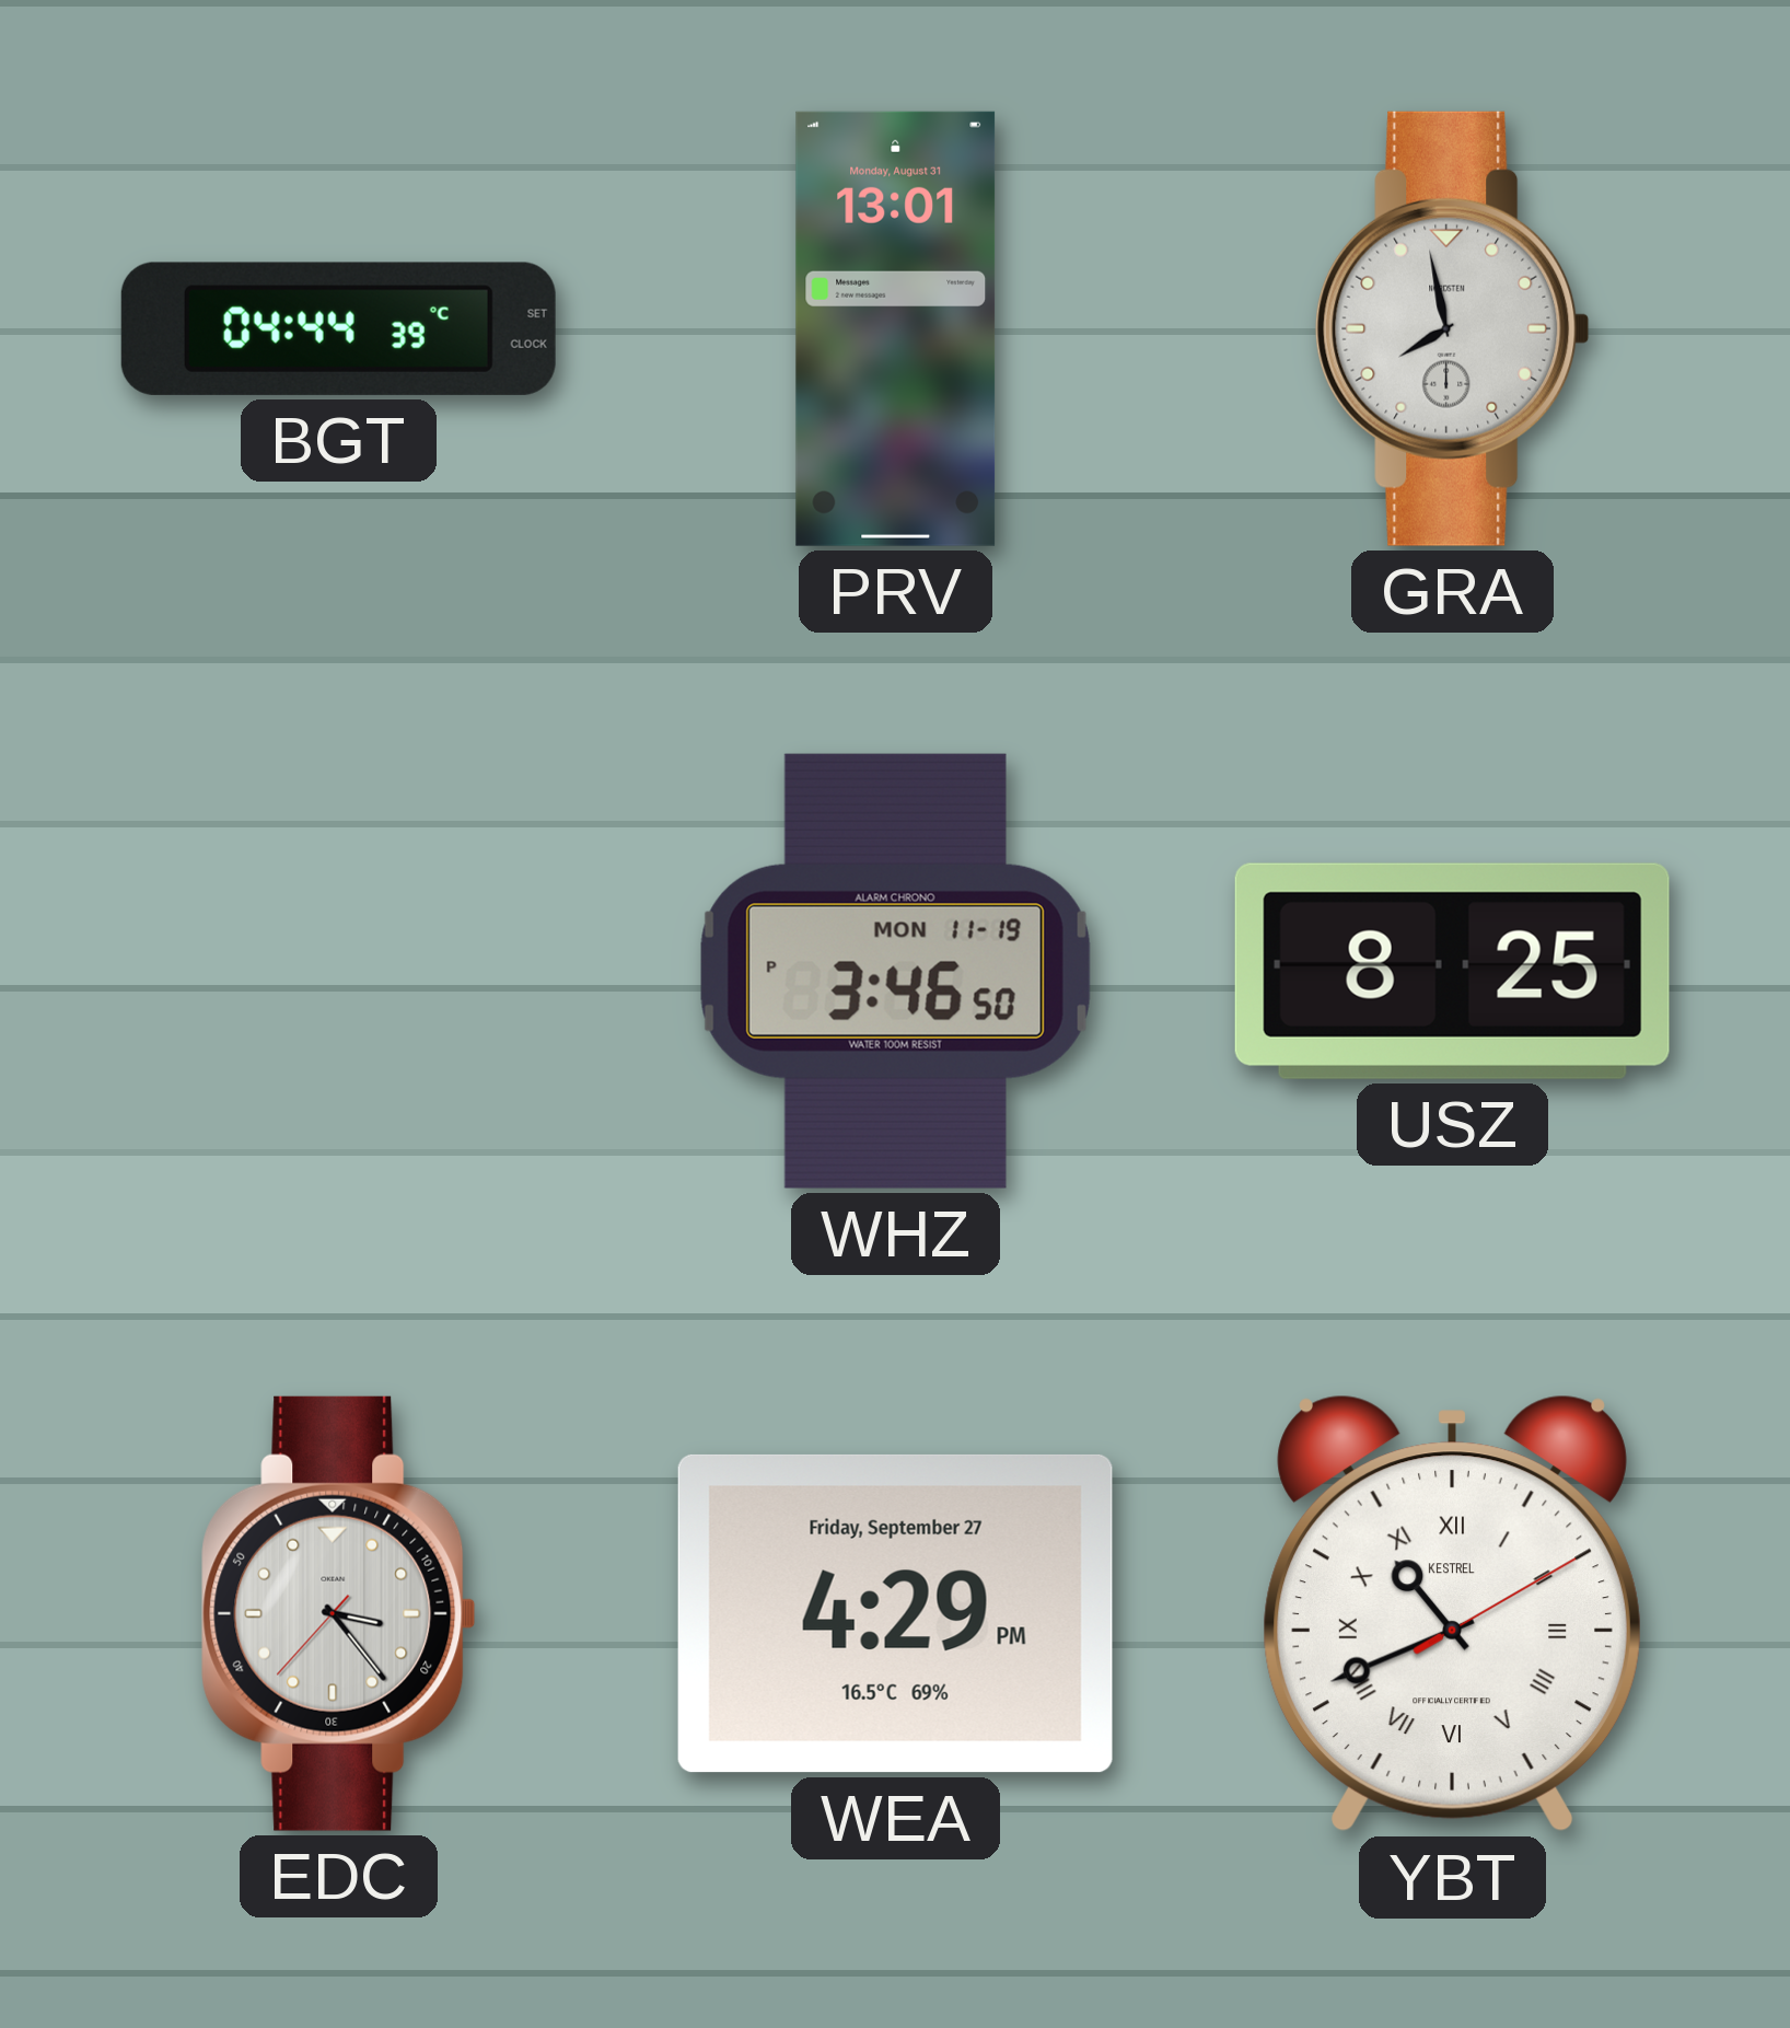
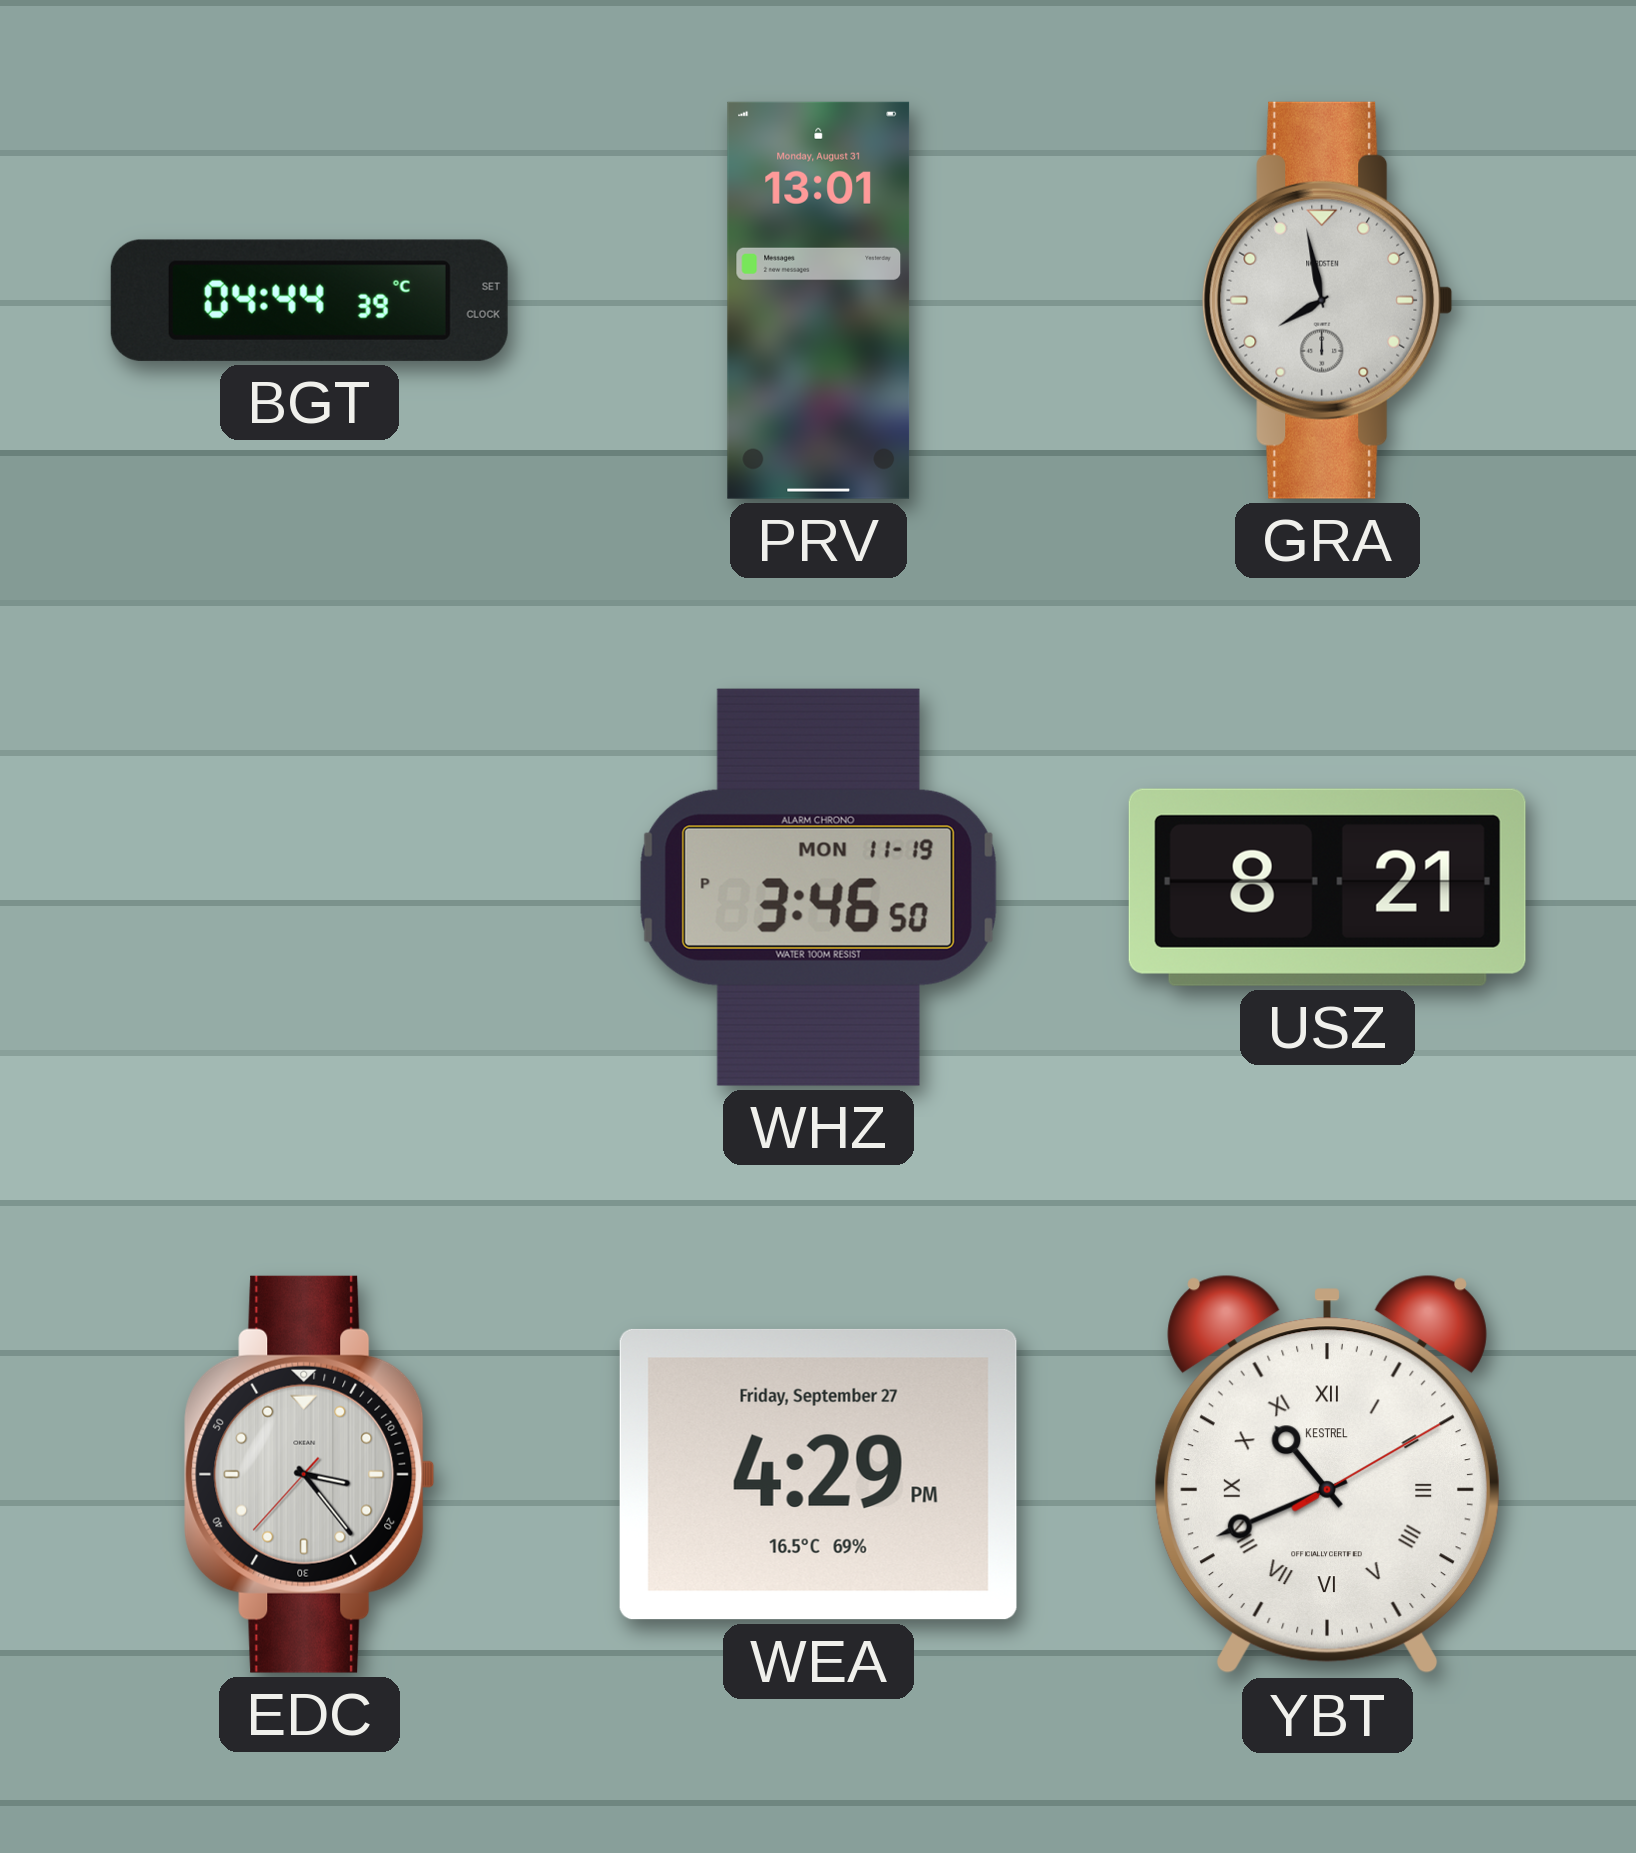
USZ: 8:25 -> 8:21 (1327, 887)
